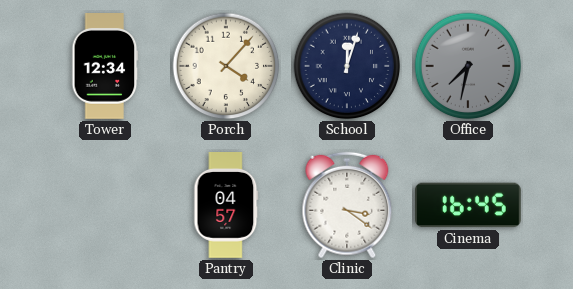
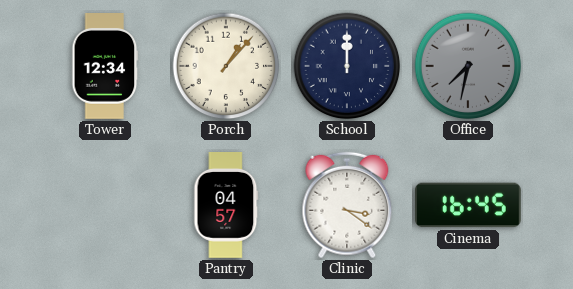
Porch: 4:07 -> 1:07 (226, 66)
School: 12:03 -> 12:00 (347, 66)
